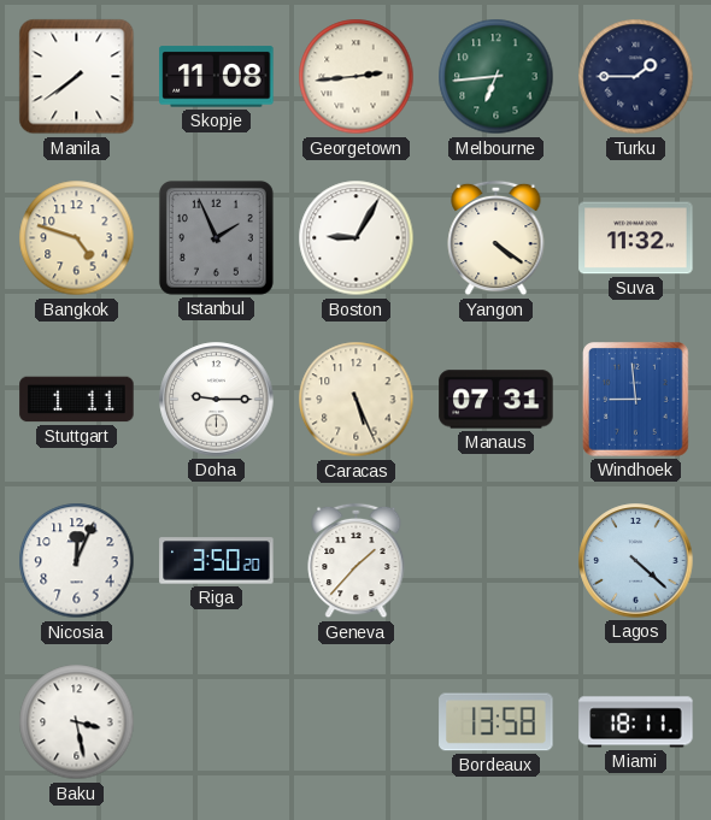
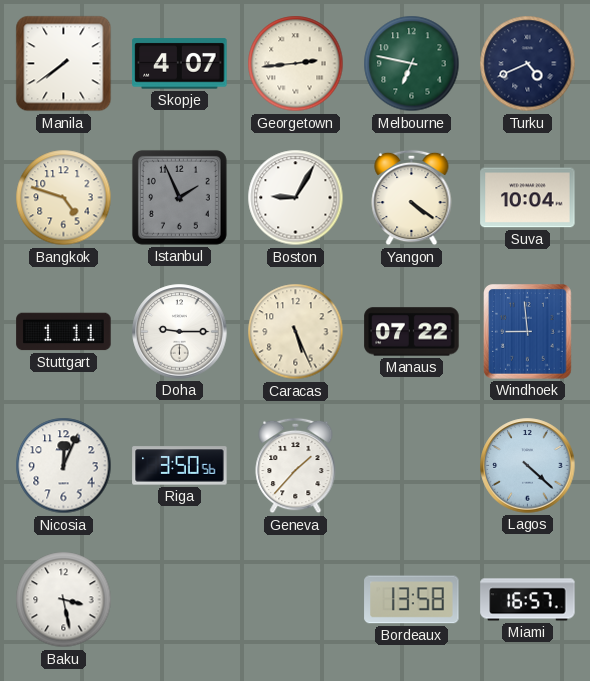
Skopje: 11:08 -> 4:07 (180, 64)
Melbourne: 6:44 -> 6:47 (412, 64)
Turku: 1:45 -> 4:41 (528, 64)
Suva: 11:32 -> 10:04 (528, 198)
Manaus: 07:31 -> 07:22 (412, 332)
Riga: 3:50:20 -> 3:50:56 (180, 466)
Miami: 18:11 -> 16:57 (528, 600)
